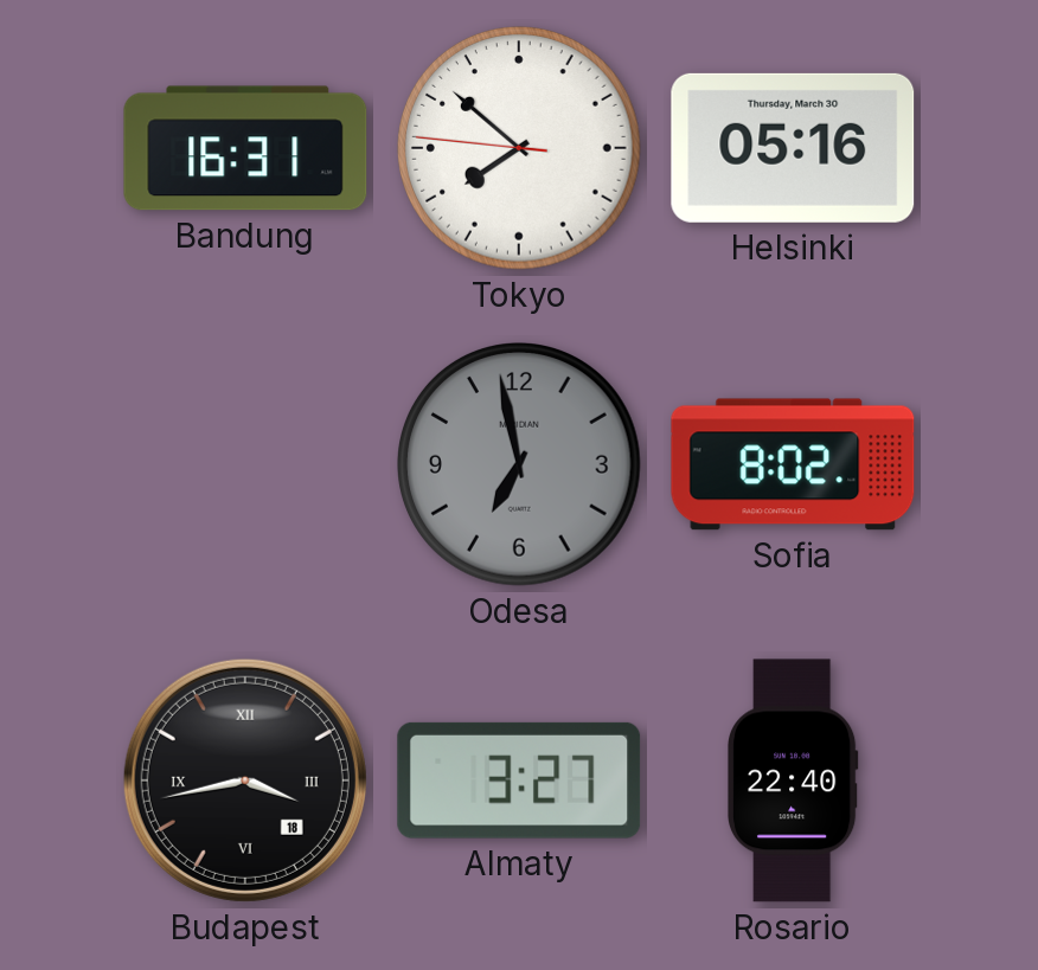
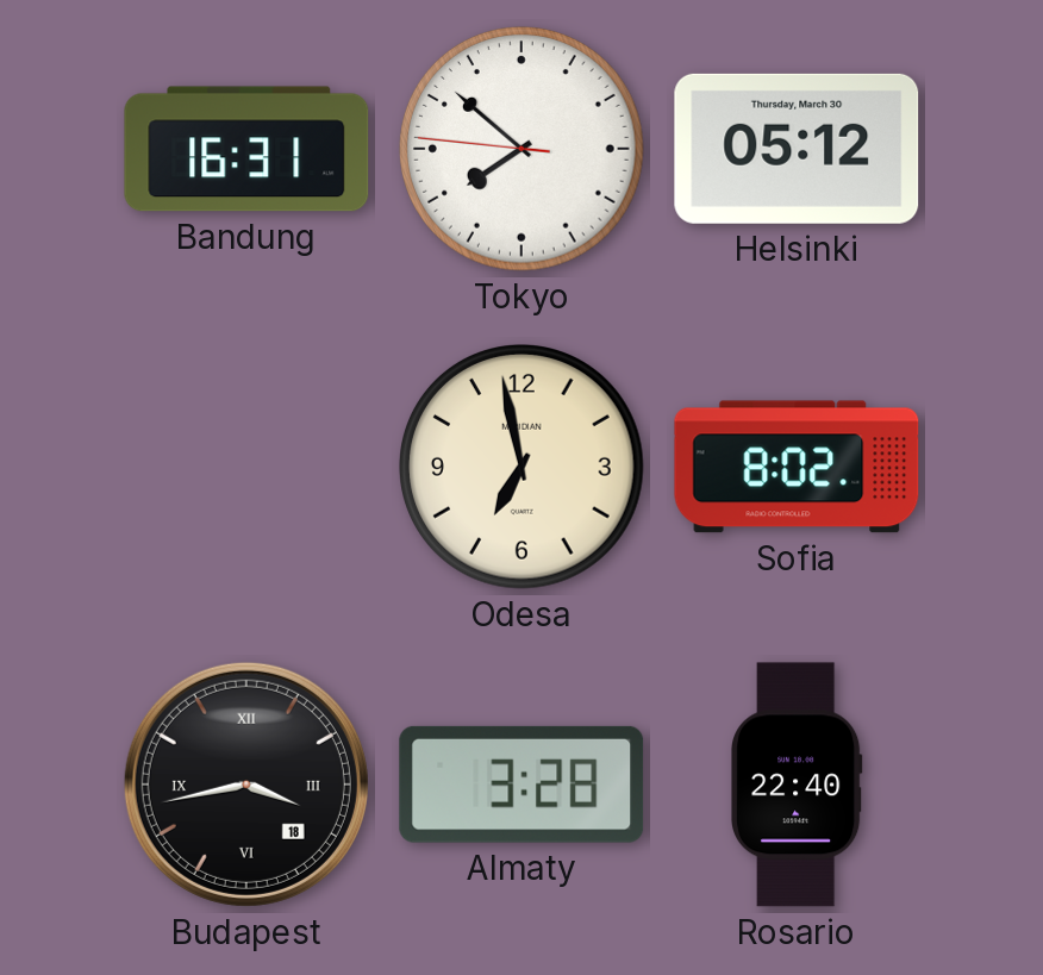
Helsinki: 05:16 -> 05:12 (797, 149)
Odesa dial: grey -> cream (523, 468)
Almaty: 3:27 -> 3:28 (521, 785)
